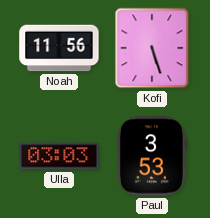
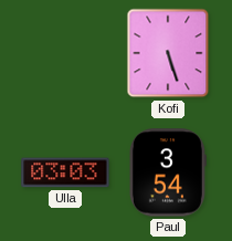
Noah: 11:56 -> none (59, 48)
Paul: 3:53 -> 3:54 (168, 172)
